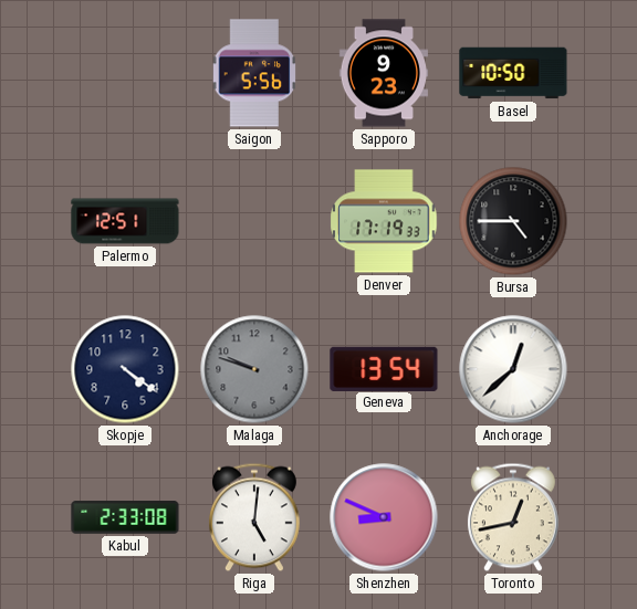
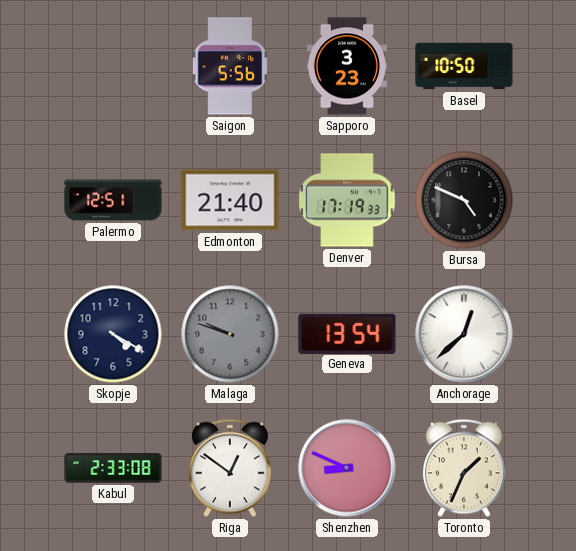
Sapporo: 9:23 -> 3:23 (347, 66)
Edmonton: none -> 21:40 (230, 200)
Bursa: 4:45 -> 4:49 (464, 200)
Skopje: 4:21 -> 4:20 (113, 334)
Riga: 5:01 -> 12:51 (230, 468)
Toronto: 12:43 -> 1:34 (464, 468)
